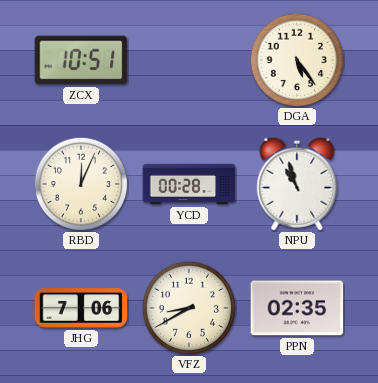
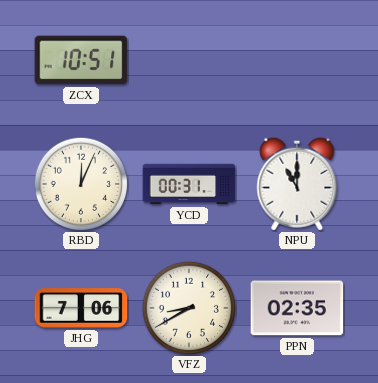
DGA: 5:24 -> none (296, 59)
YCD: 00:28 -> 00:31 (189, 184)
NPU: 10:57 -> 11:00 (297, 184)
